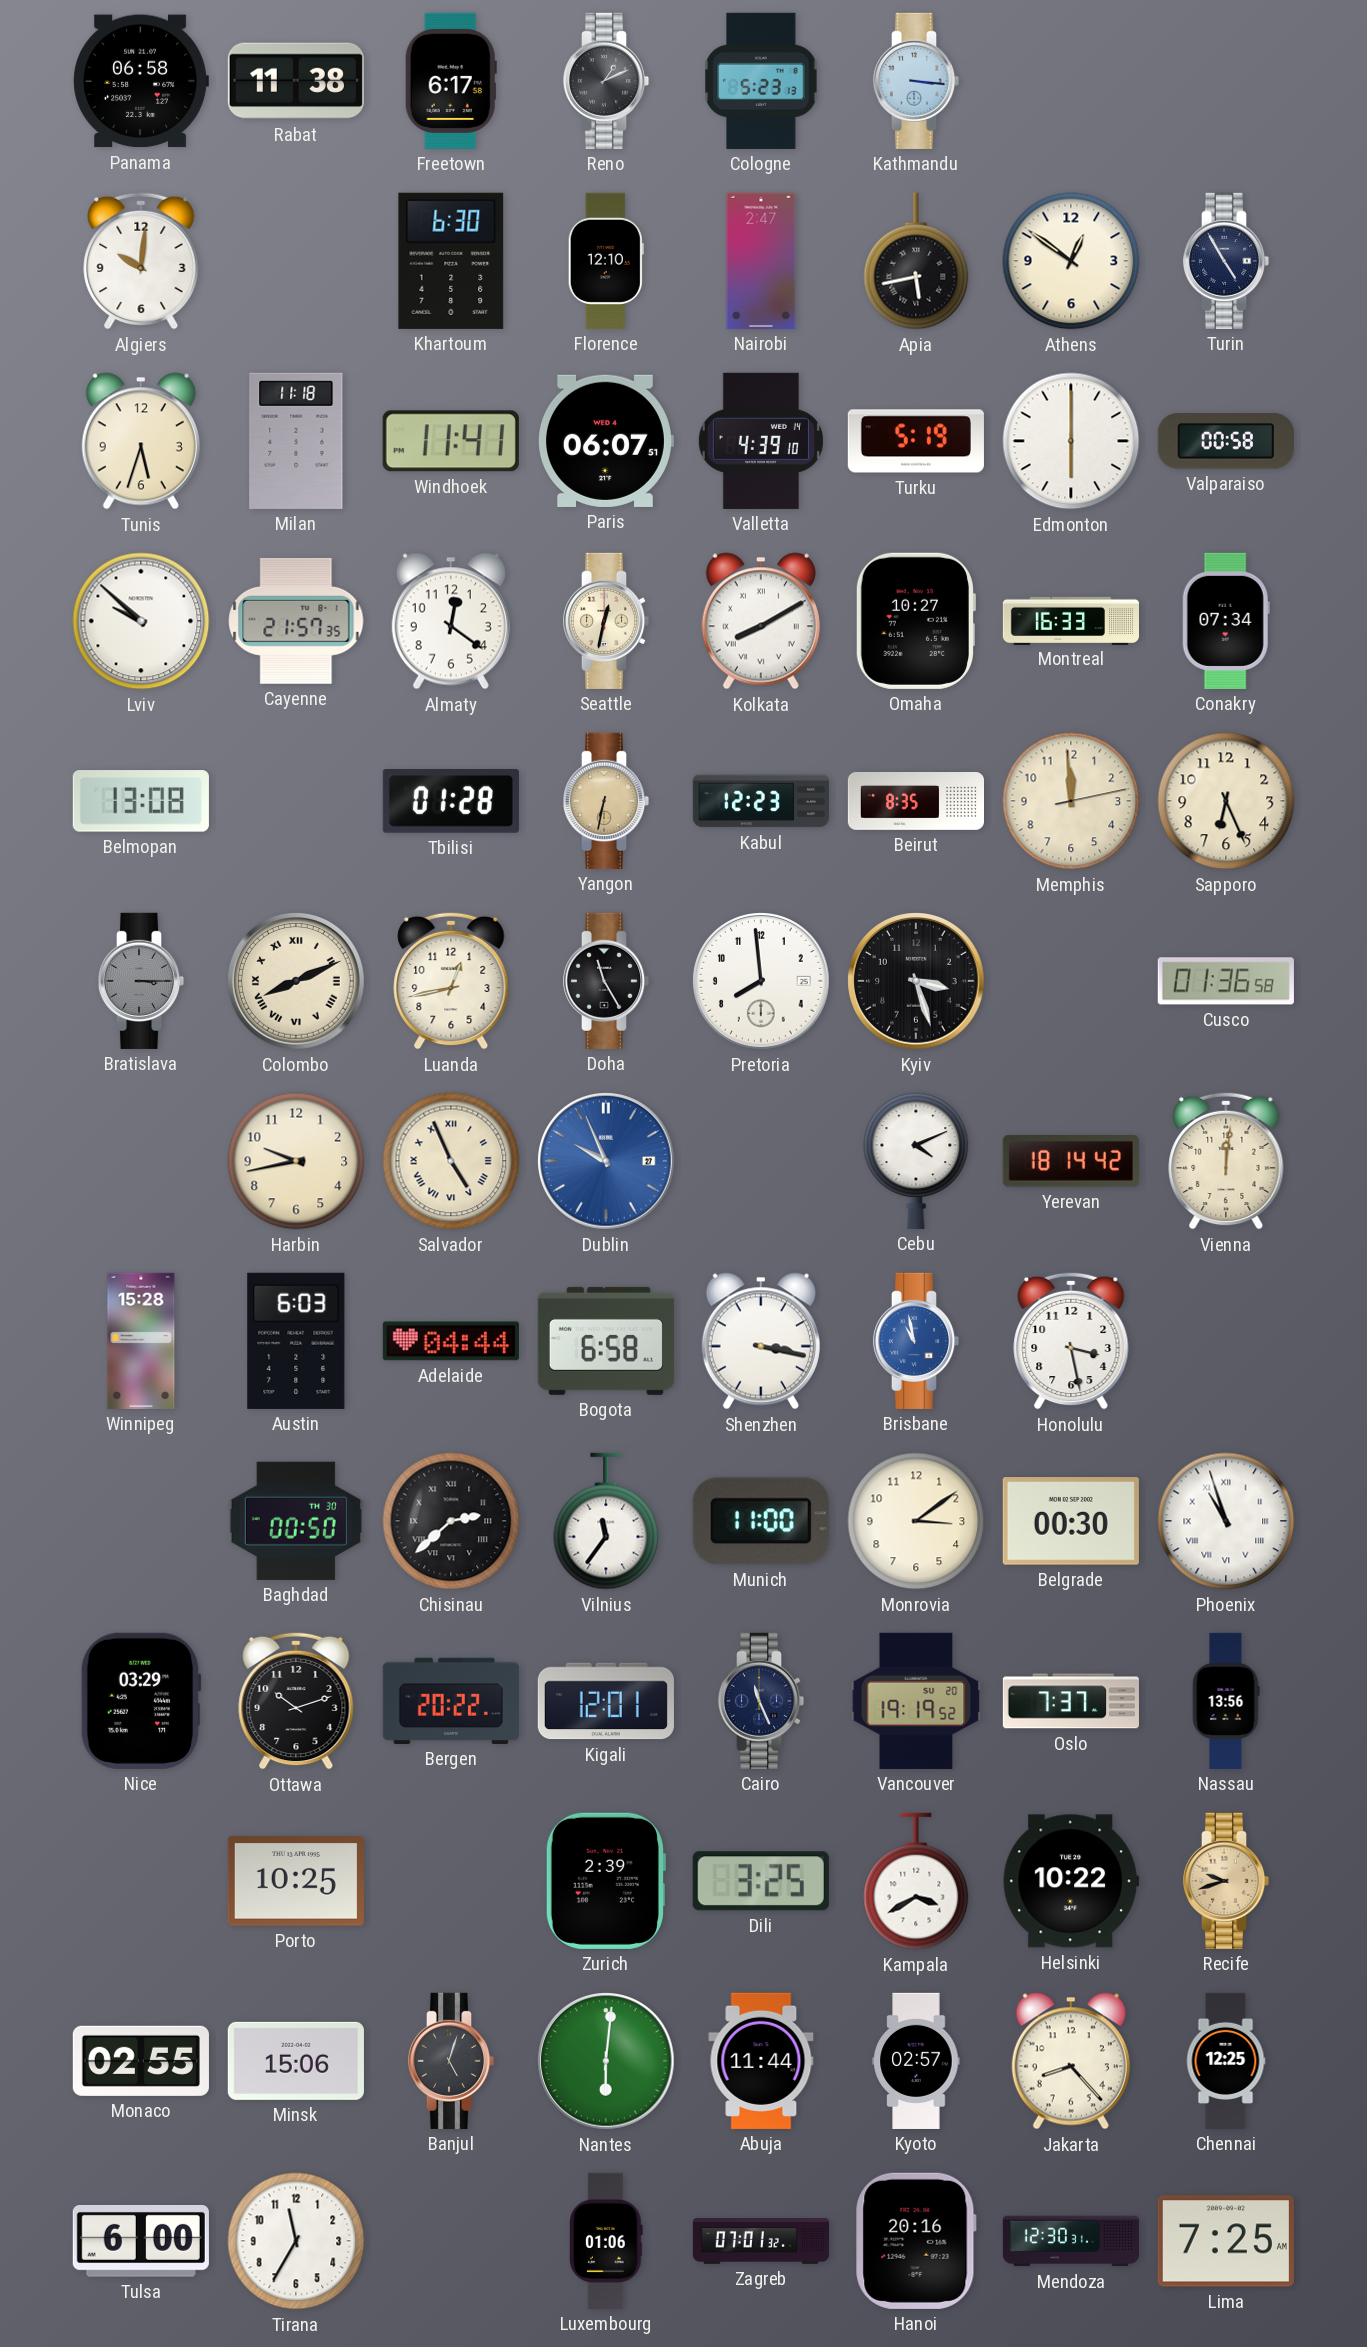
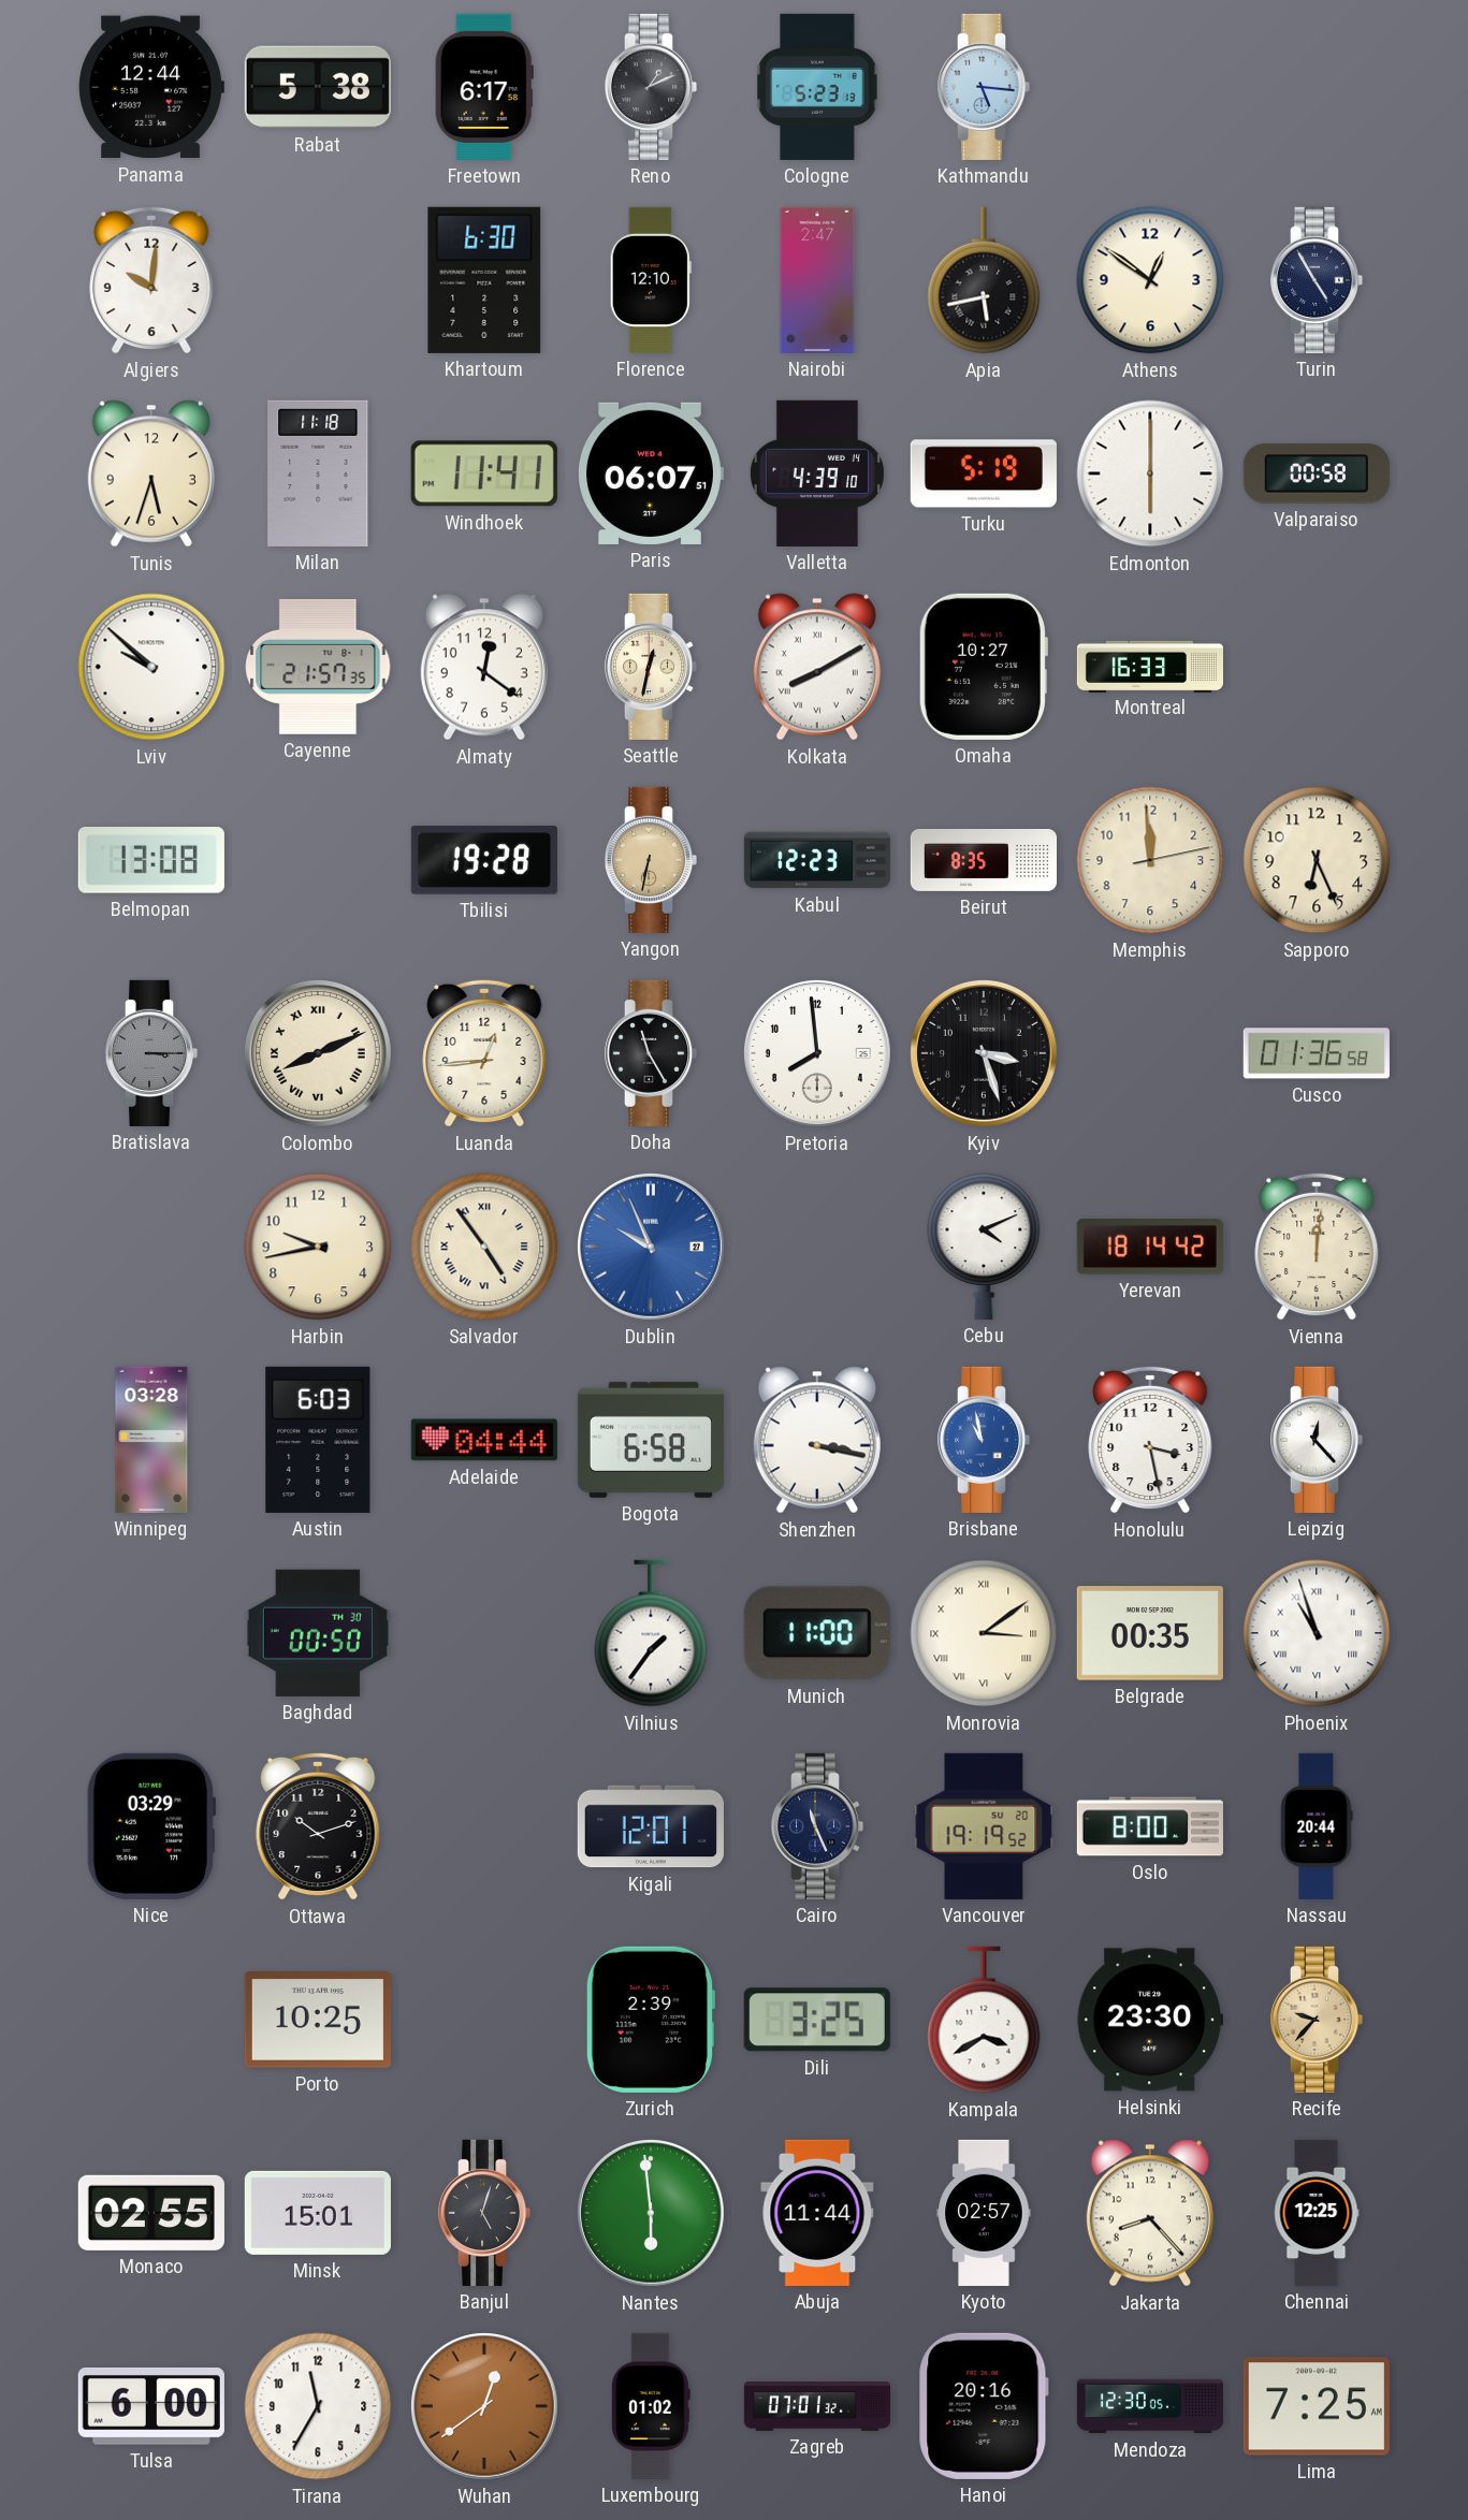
Panama: 06:58 -> 12:44 (151, 87)
Rabat: 11:38 -> 5:38 (318, 87)
Kathmandu: 3:16 -> 5:16 (984, 87)
Conakry: 07:34 -> none (1226, 621)
Tbilisi: 01:28 -> 19:28 (484, 861)
Luanda: 12:43 -> 12:44 (484, 1053)
Salvador: 4:56 -> 4:54 (484, 1247)
Winnipeg: 15:28 -> 03:28 (151, 1440)
Leipzig: none -> 12:23 (1317, 1440)
Chisinau: 2:38 -> none (451, 1521)
Vilnius: 11:36 -> 1:36 (651, 1633)
Monrovia numerals: Arabic -> Roman (984, 1633)
Belgrade: 00:30 -> 00:35 (1150, 1633)
Bergen: 20:22 -> none (451, 1701)
Oslo: 7:37 -> 8:00 (1150, 1826)
Nassau: 13:56 -> 20:44 (1317, 1826)
Helsinki: 10:22 -> 23:30 (1150, 2020)
Recife: 9:42 -> 9:37 (1317, 2020)
Minsk: 15:06 -> 15:01 (318, 2213)
Nantes: 6:01 -> 5:59 (652, 2214)
Wuhan: none -> 12:39 (485, 2407)
Luxembourg: 01:06 -> 01:02 (652, 2406)
Mendoza: 12:30:31 -> 12:30:05 (1150, 2406)
